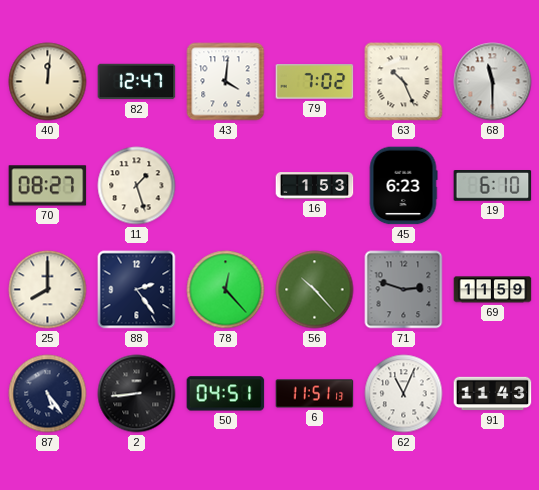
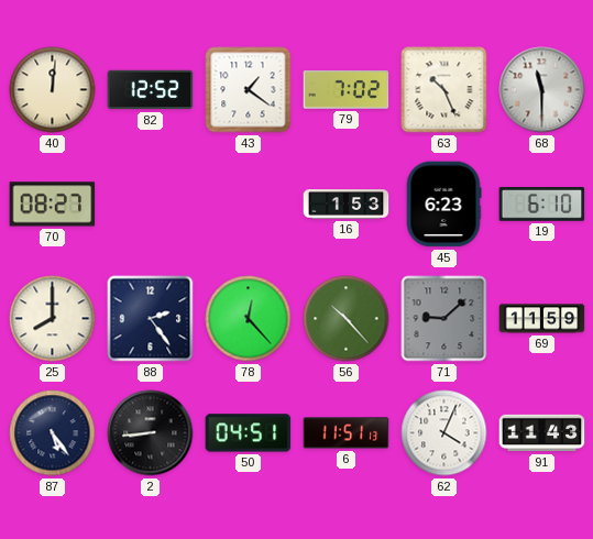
82: 12:47 -> 12:52 (151, 90)
43: 4:01 -> 1:21 (249, 90)
11: 1:27 -> none (137, 186)
71: 2:48 -> 9:08 (444, 319)
62: 11:04 -> 4:04 (444, 433)
